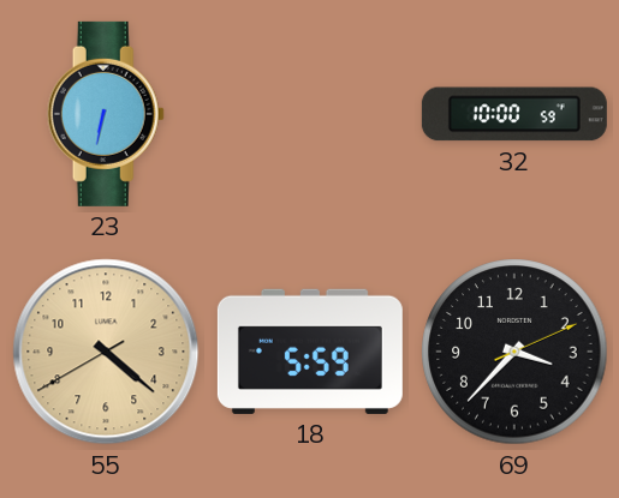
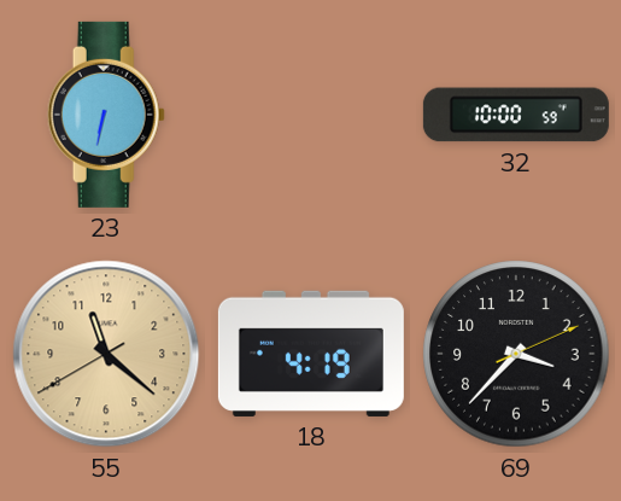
55: 4:21 -> 11:21 (106, 354)
18: 5:59 -> 4:19 (311, 354)
